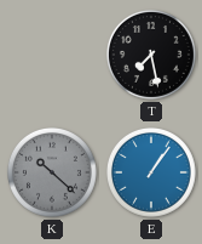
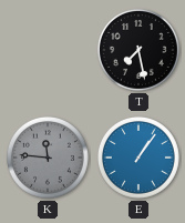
K: 10:22 -> 11:46 (48, 158)
